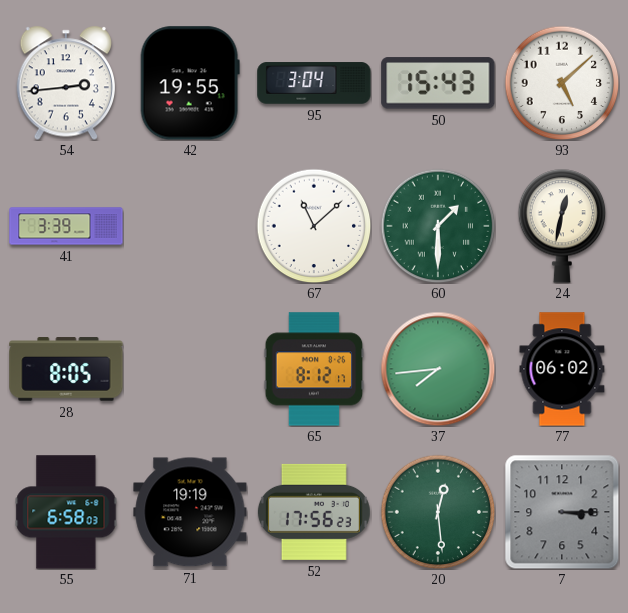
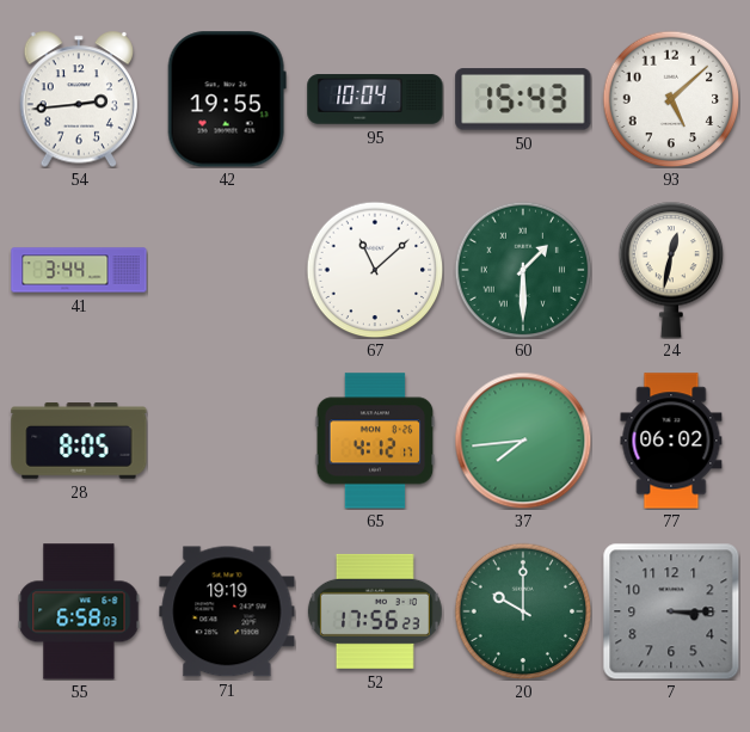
95: 3:04 -> 10:04 (375, 99)
41: 3:39 -> 3:44 (79, 270)
65: 8:12 -> 4:12 (375, 441)
20: 12:29 -> 10:00 (523, 611)
